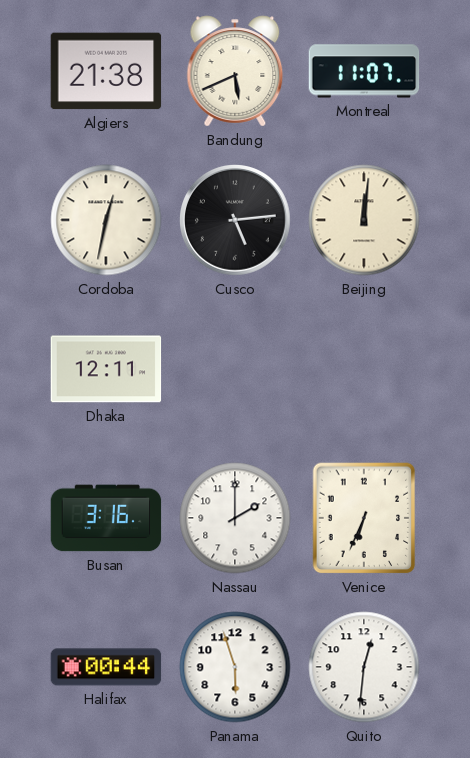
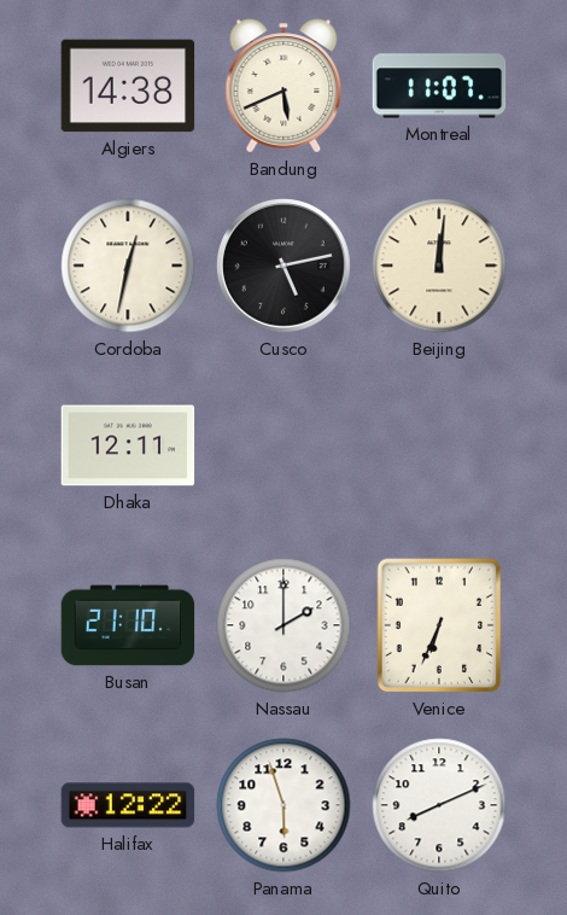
Algiers: 21:38 -> 14:38 (128, 86)
Cusco: 5:14 -> 5:13 (283, 266)
Busan: 3:16 -> 21:10 (128, 625)
Halifax: 00:44 -> 12:22 (128, 805)
Quito: 12:31 -> 8:11 (439, 805)
